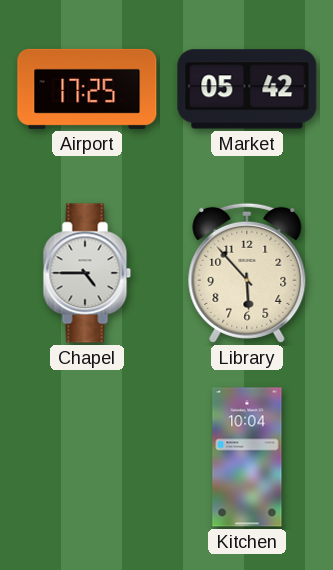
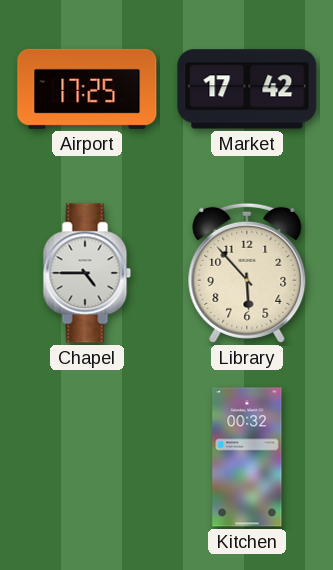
Market: 05:42 -> 17:42 (247, 89)
Kitchen: 10:04 -> 00:32 (247, 457)
